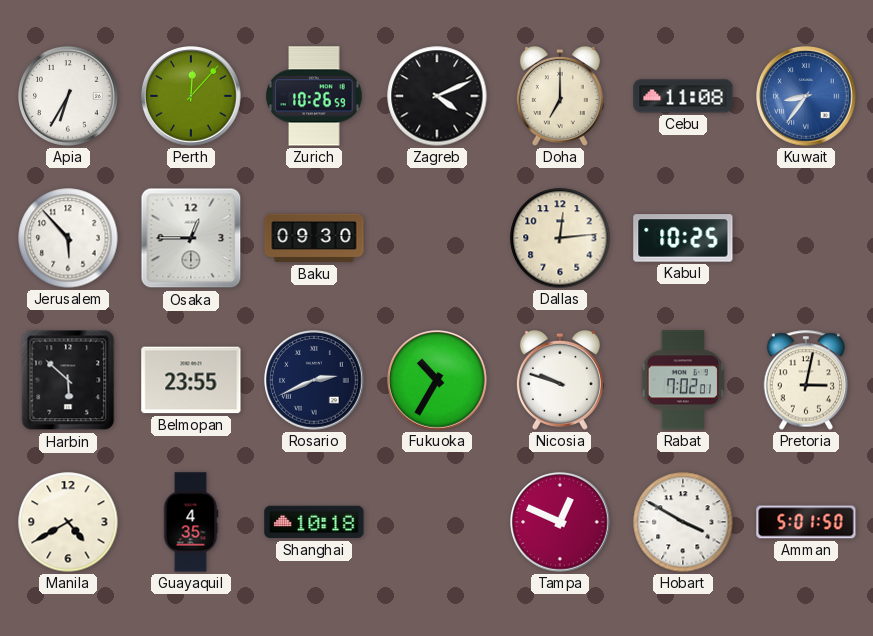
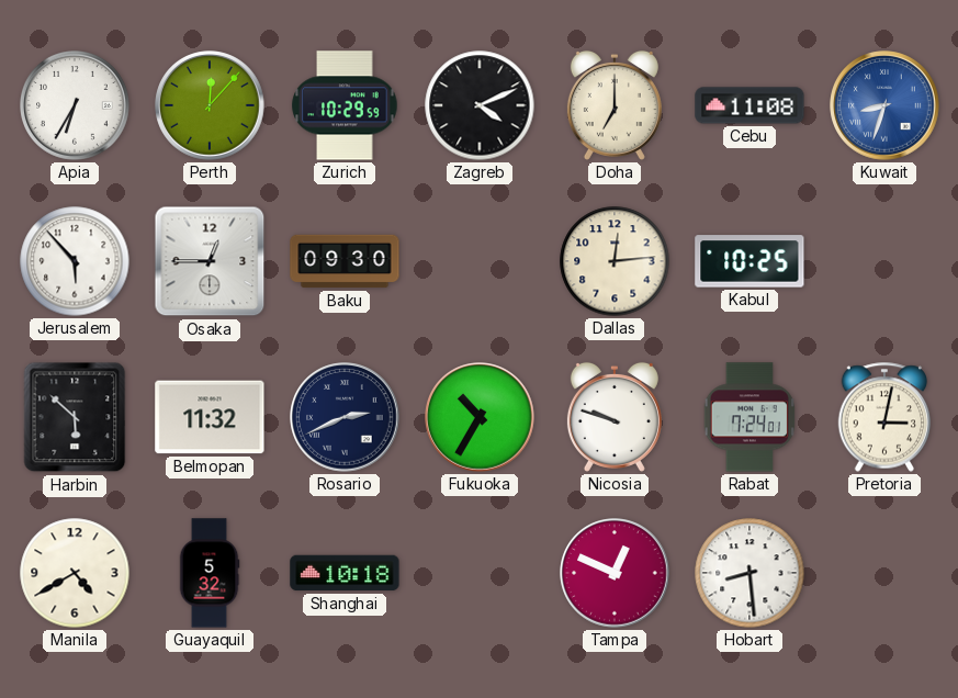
Zurich: 10:26 -> 10:29 (345, 105)
Kuwait: 8:36 -> 8:33 (884, 105)
Belmopan: 23:55 -> 11:32 (210, 417)
Rabat: 7:02 -> 7:24 (750, 417)
Guayaquil: 4:35 -> 5:32 (210, 573)
Hobart: 3:50 -> 8:29 (750, 573)
Amman: 5:01 -> none (806, 522)
